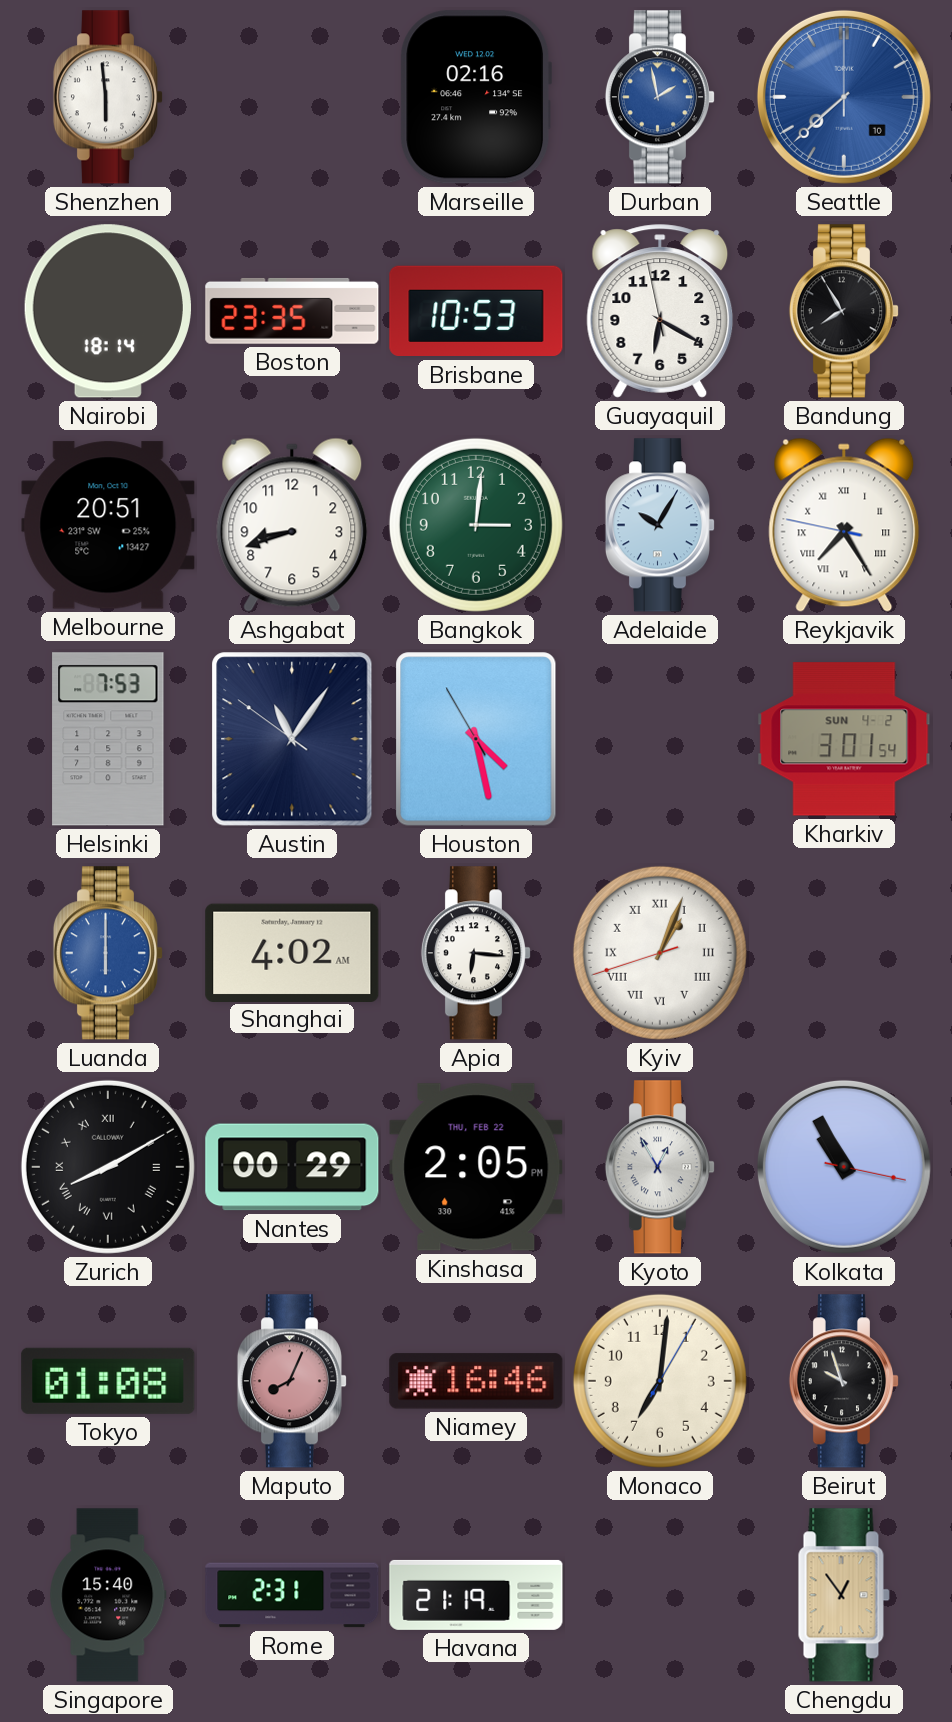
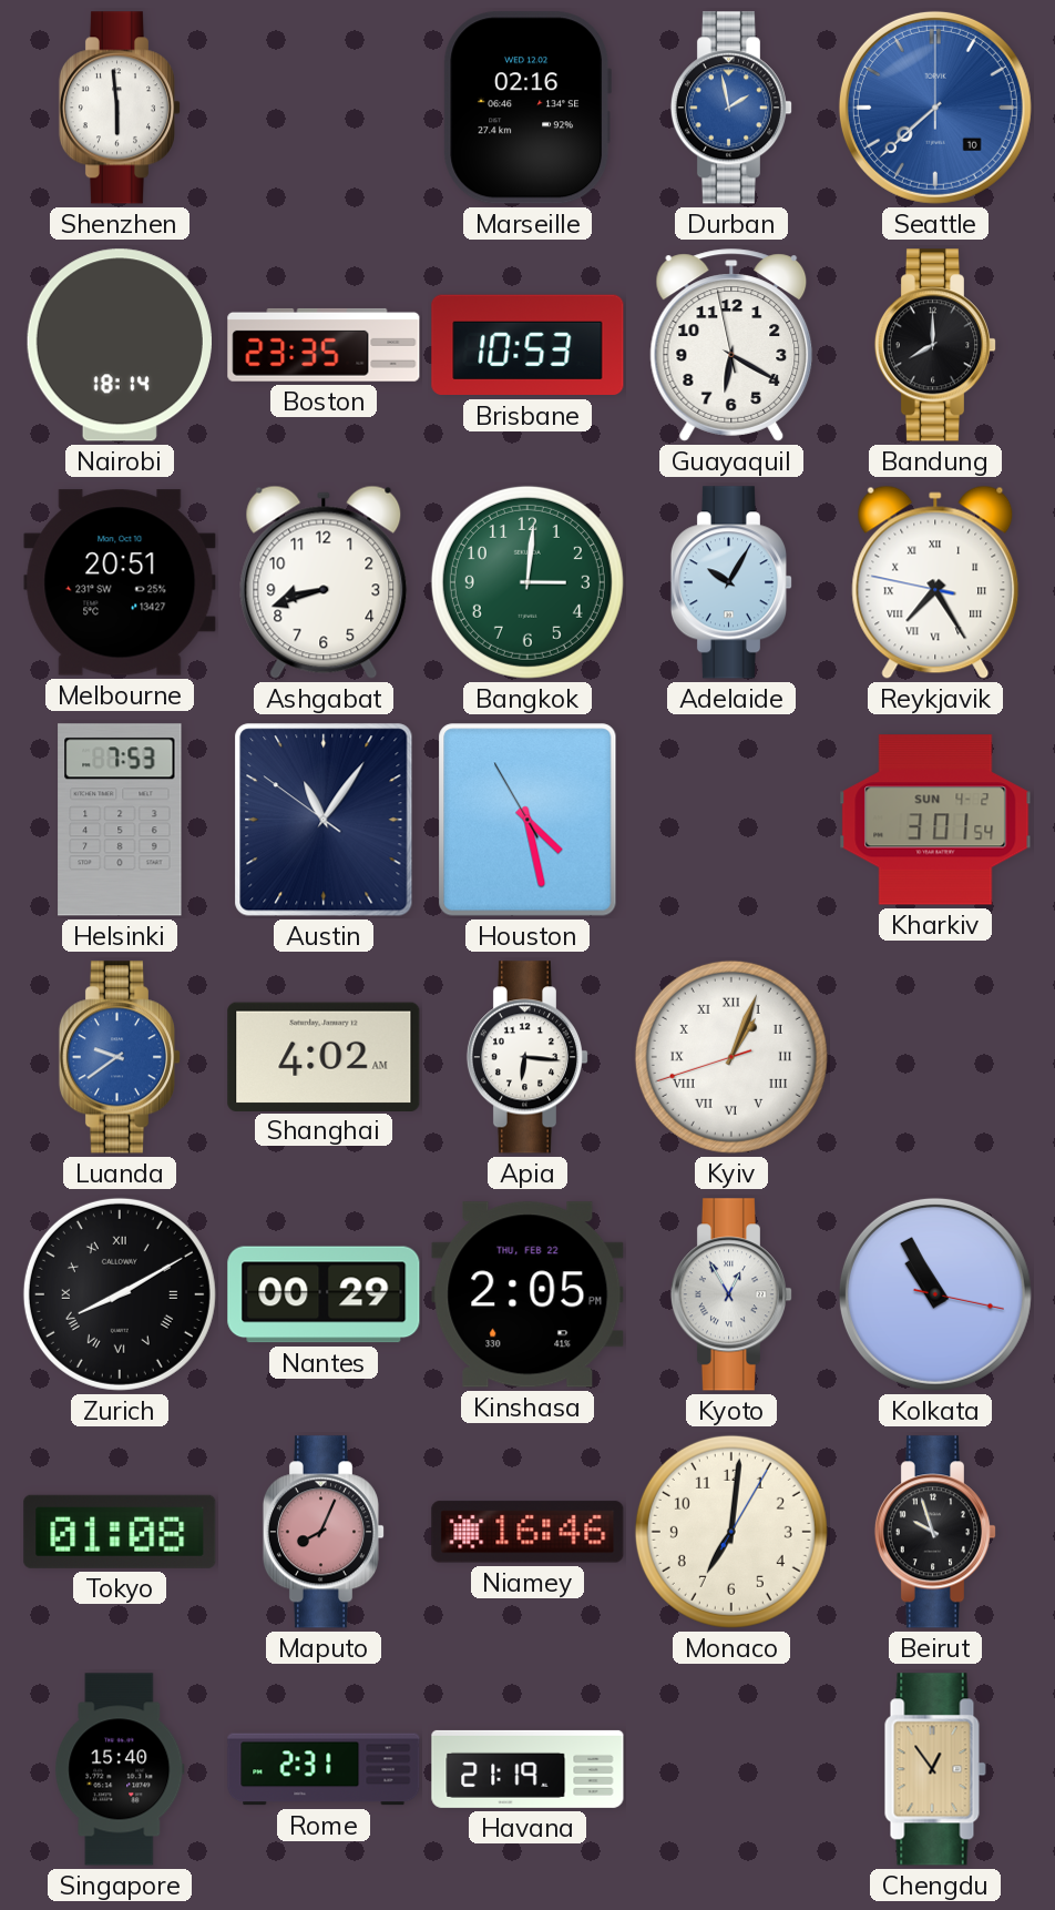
Bandung: 7:55 -> 8:00 (934, 345)
Luanda: 6:00 -> 9:39 (119, 1057)
